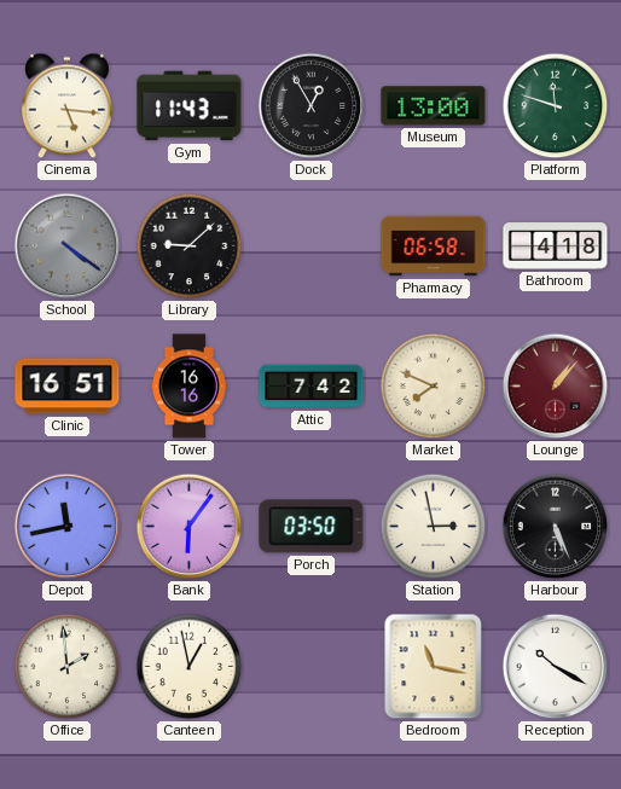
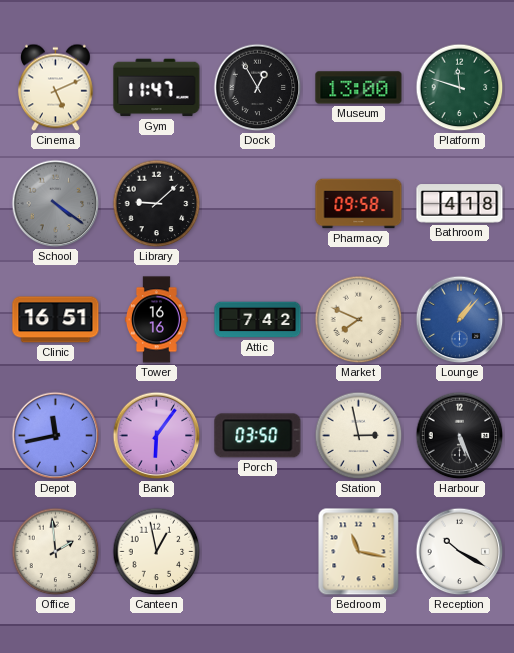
Cinema: 5:16 -> 5:11 (55, 88)
Gym: 11:43 -> 11:47 (157, 88)
Pharmacy: 06:58 -> 09:58 (359, 204)
Lounge dial: burgundy -> blue (460, 320)
